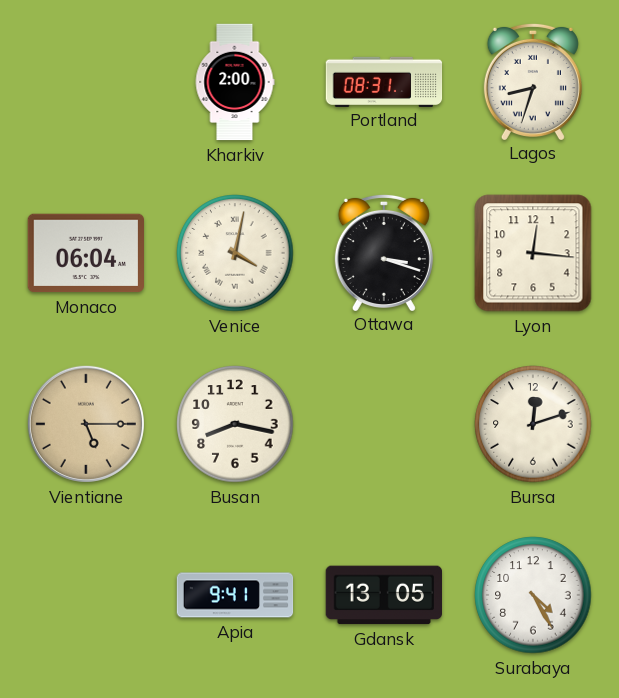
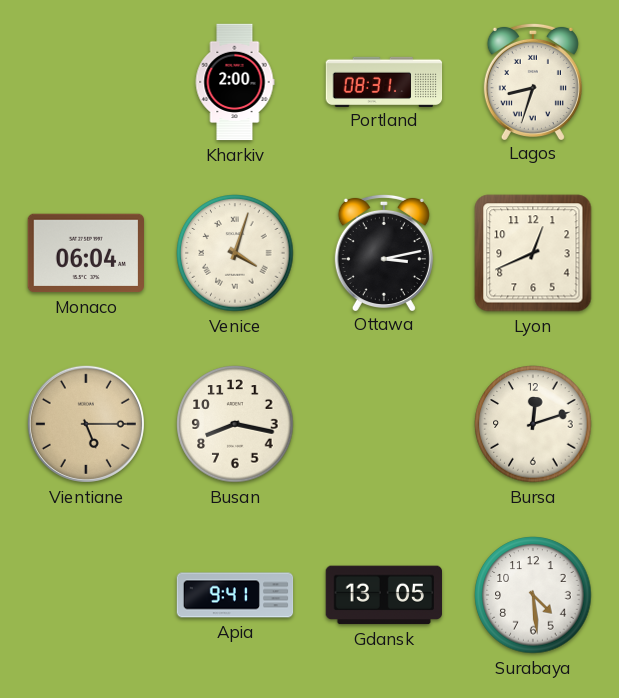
Venice: 4:02 -> 4:03 (235, 253)
Ottawa: 3:18 -> 3:13 (384, 252)
Lyon: 12:16 -> 12:41 (533, 253)
Surabaya: 4:25 -> 4:29 (533, 595)
